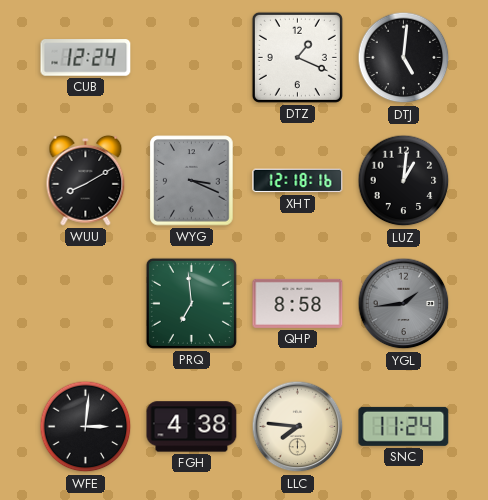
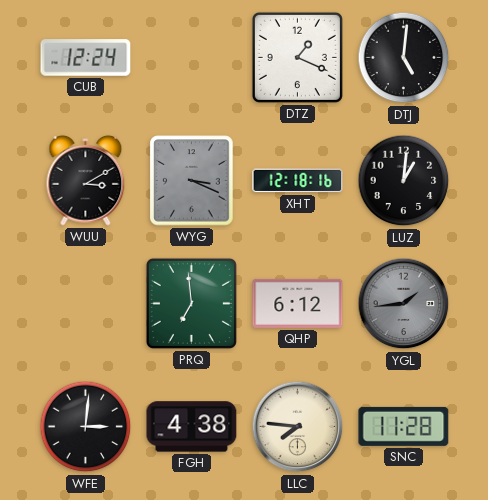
WUU: 8:10 -> 3:10 (86, 180)
QHP: 8:58 -> 6:12 (298, 303)
SNC: 11:24 -> 11:28 (404, 426)
